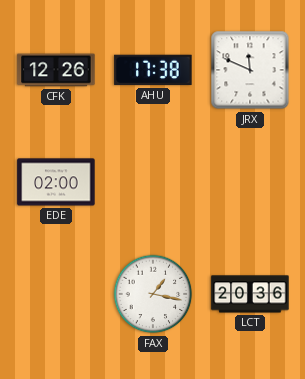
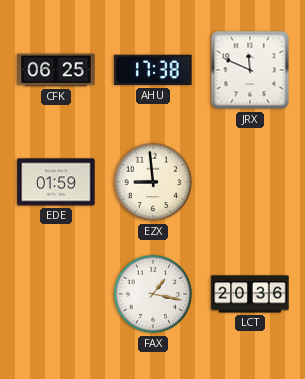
CFK: 12:26 -> 06:25 (56, 70)
EDE: 02:00 -> 01:59 (56, 182)
EZX: none -> 8:59 (153, 182)
